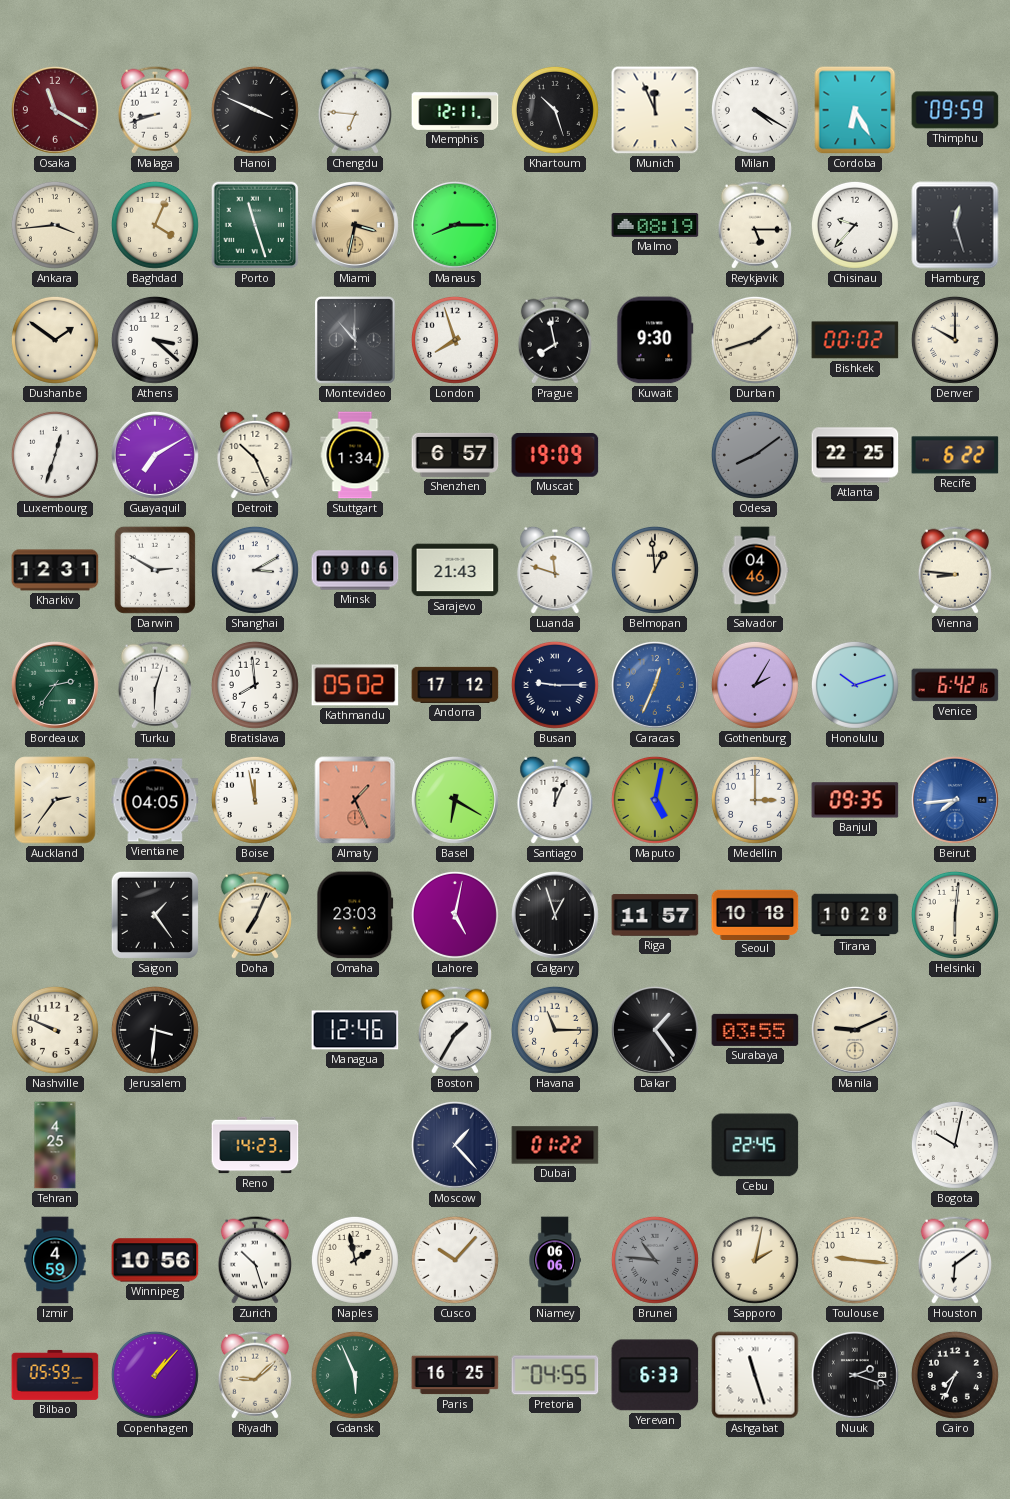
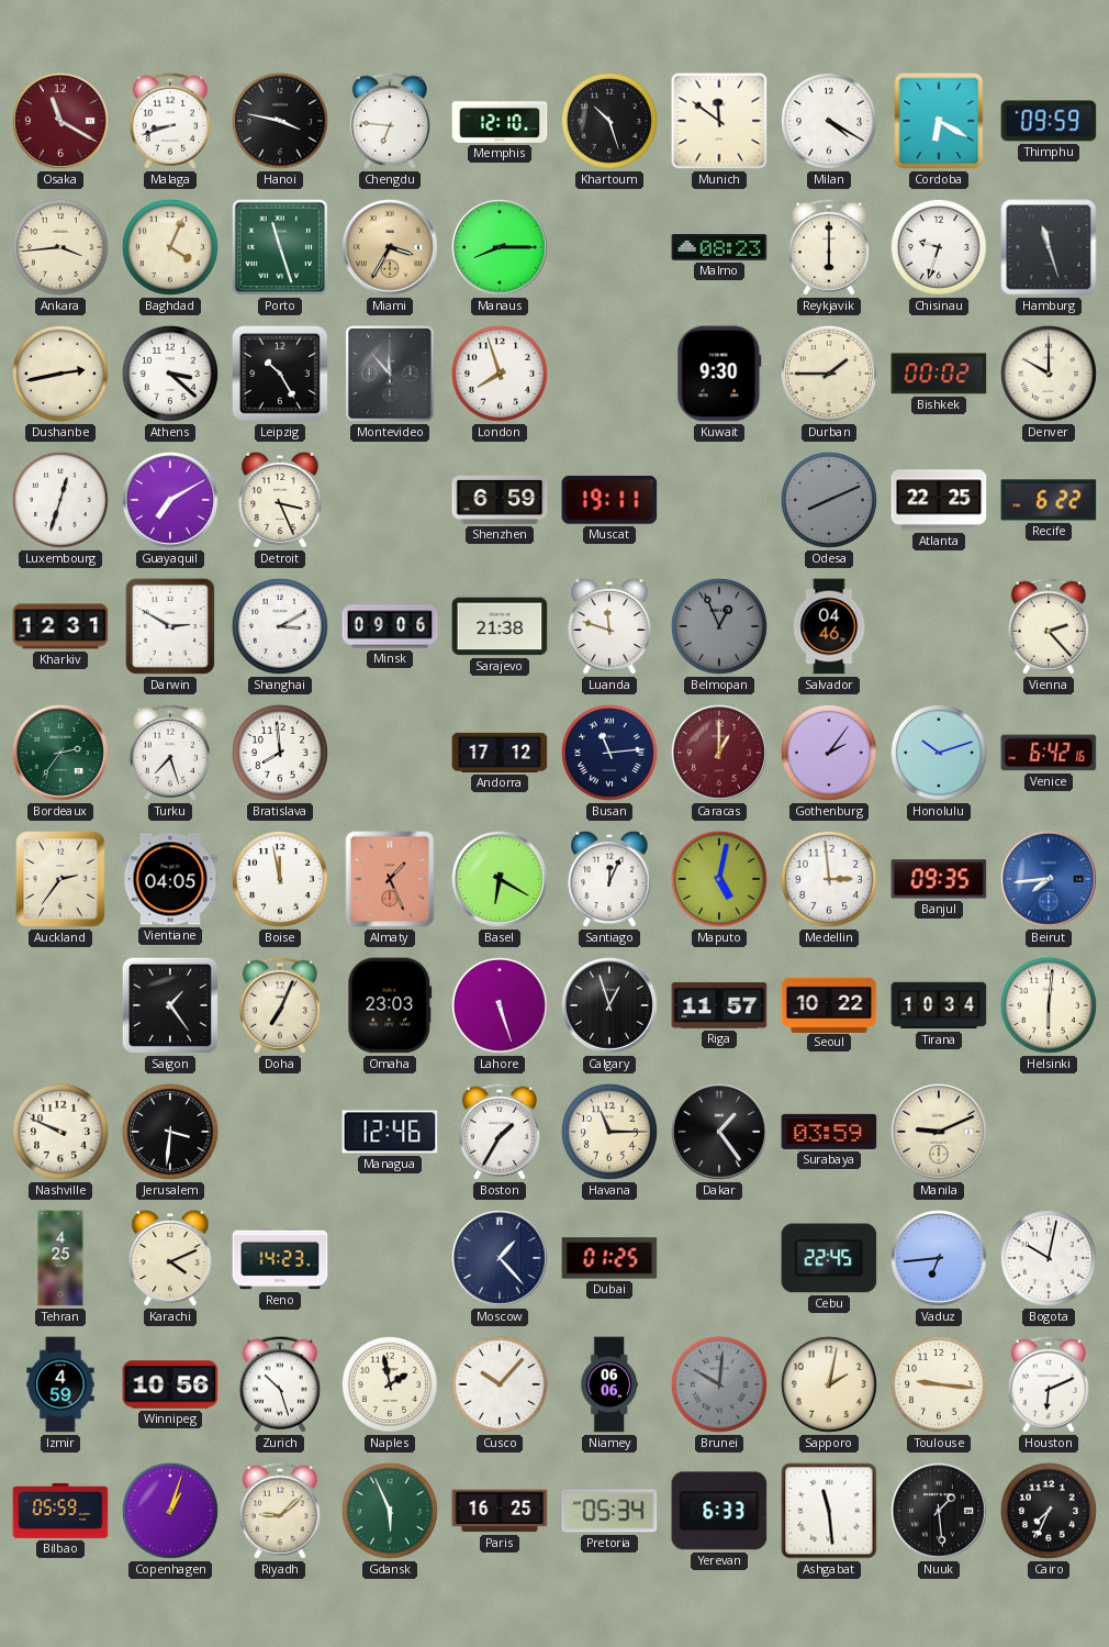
Hanoi: 3:49 -> 3:47 (280, 121)
Memphis: 12:11 -> 12:10 (500, 121)
Munich: 11:56 -> 11:51 (719, 121)
Cordoba: 6:25 -> 6:20 (939, 121)
Miami: 3:32 -> 3:35 (390, 247)
Malmo: 08:19 -> 08:23 (719, 247)
Reykjavik: 5:15 -> 6:00 (829, 247)
Chisinau: 9:37 -> 9:33 (939, 247)
Hamburg: 12:27 -> 11:27 (1049, 247)
Dushanbe: 1:51 -> 2:43 (60, 374)
Leipzig: none -> 10:25 (280, 374)
Prague: 7:58 -> none (555, 340)
Durban: 1:42 -> 1:45 (829, 374)
Detroit: 10:26 -> 3:26 (280, 500)
Stuttgart: 1:34 -> none (355, 455)
Shenzhen: 6:57 -> 6:59 (500, 500)
Muscat: 19:09 -> 19:11 (609, 500)
Odesa: 8:09 -> 8:11 (829, 500)
Sarajevo: 21:43 -> 21:38 (500, 626)
Belmopan: 12:59 -> 12:56 (719, 626)
Belmopan dial: cream -> grey (719, 626)
Vienna: 8:46 -> 2:23 (1049, 626)
Turku: 6:03 -> 7:27 (170, 753)
Kathmandu: 05:02 -> none (355, 685)
Busan: 9:15 -> 11:14 (609, 753)
Caracas: 12:34 -> 1:00 (719, 753)
Caracas dial: blue -> burgundy (719, 753)
Gothenburg: 2:05 -> 2:06 (829, 753)
Medellin: 3:00 -> 2:59 (829, 879)
Lahore: 5:02 -> 5:27 (500, 1005)
Seoul: 10:18 -> 10:22 (829, 1004)
Tirana: 10:28 -> 10:34 (939, 1005)
Surabaya: 03:55 -> 03:59 (829, 1132)
Karachi: none -> 4:11 (170, 1258)
Dubai: 01:22 -> 01:25 (609, 1258)
Vaduz: none -> 6:44 (939, 1258)
Brunei: 10:46 -> 10:01 (719, 1384)
Houston: 6:09 -> 6:11 (1049, 1384)
Copenhagen: 1:07 -> 1:03 (170, 1511)
Pretoria: 04:55 -> 05:34 (609, 1511)
Ashgabat: 11:27 -> 11:29 (829, 1511)
Nuuk: 2:18 -> 1:29 (939, 1511)
